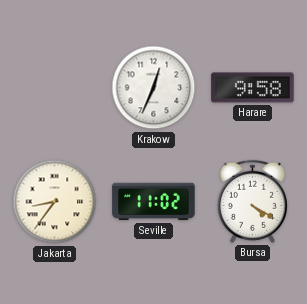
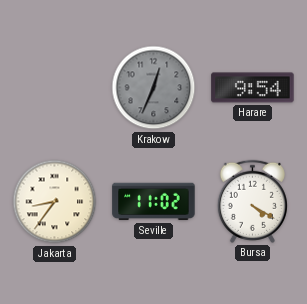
Krakow dial: white -> grey (154, 88)
Harare: 9:58 -> 9:54 (253, 88)
